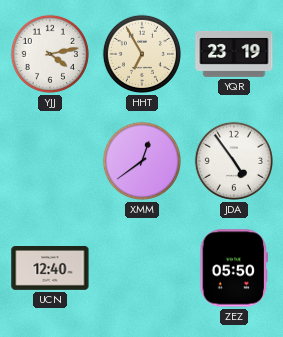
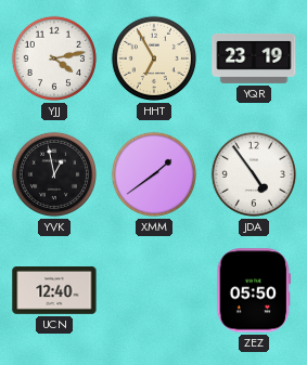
YVK: none -> 12:58 (54, 174)
XMM: 12:39 -> 1:39 (154, 174)
